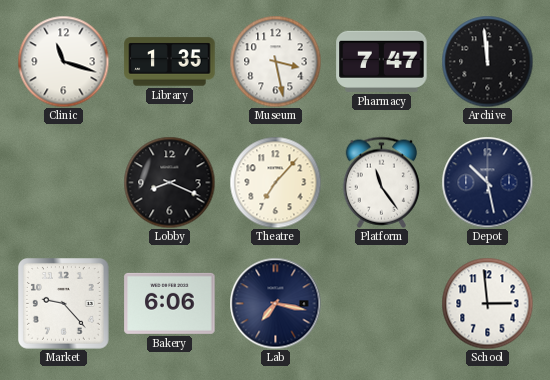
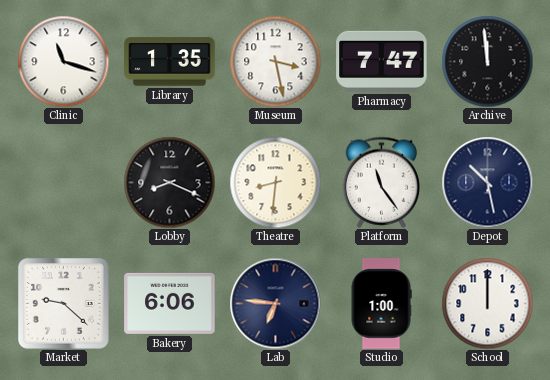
Theatre: 7:07 -> 8:31 (275, 182)
Market: 9:23 -> 9:22 (64, 304)
Lab: 7:17 -> 6:46 (275, 303)
Studio: none -> 1:00 (381, 304)
School: 2:59 -> 12:00 (487, 303)
